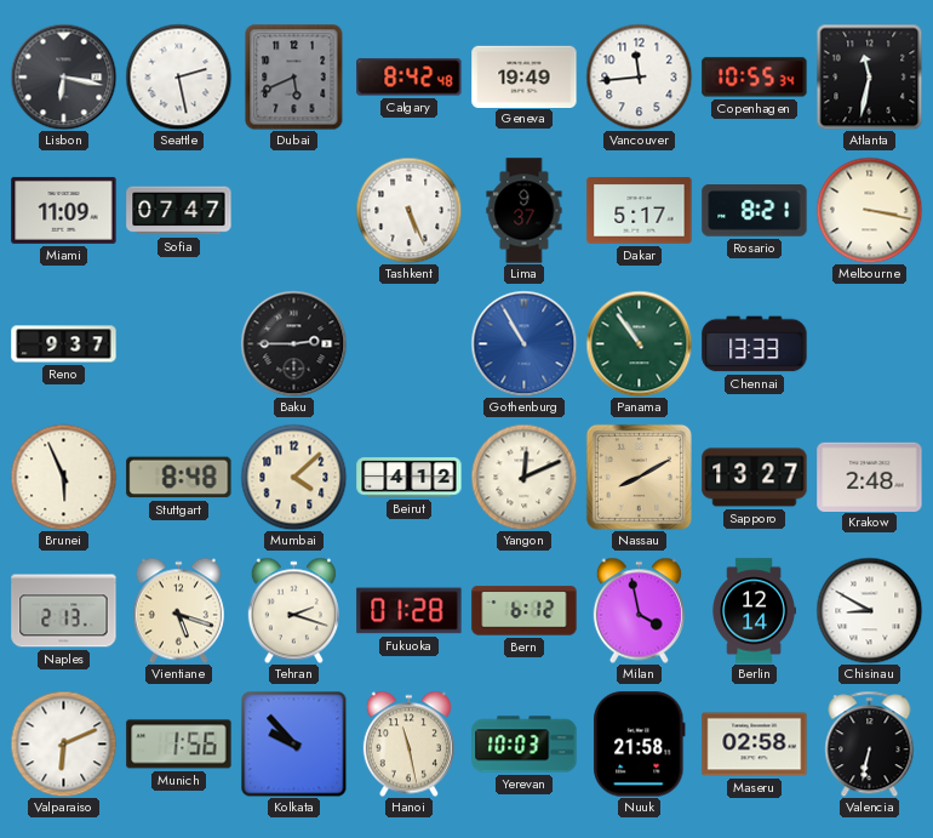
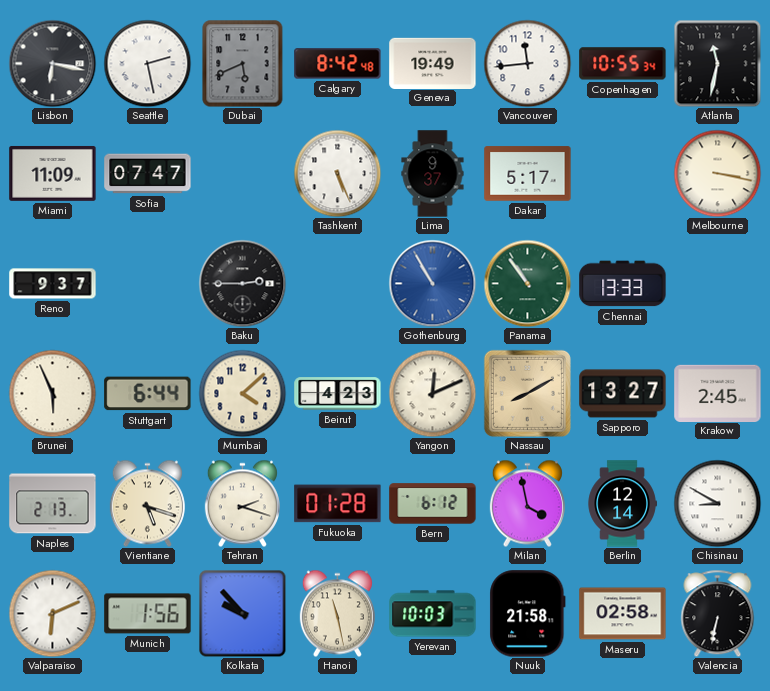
Rosario: 8:21 -> none (755, 211)
Stuttgart: 8:48 -> 6:44 (148, 394)
Beirut: 4:12 -> 4:23 (338, 394)
Krakow: 2:48 -> 2:45 (718, 393)
